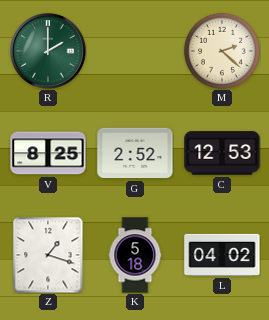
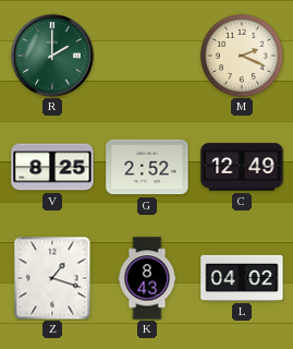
M: 2:22 -> 2:19 (242, 56)
C: 12:53 -> 12:49 (242, 167)
K: 5:18 -> 8:43 (147, 278)
